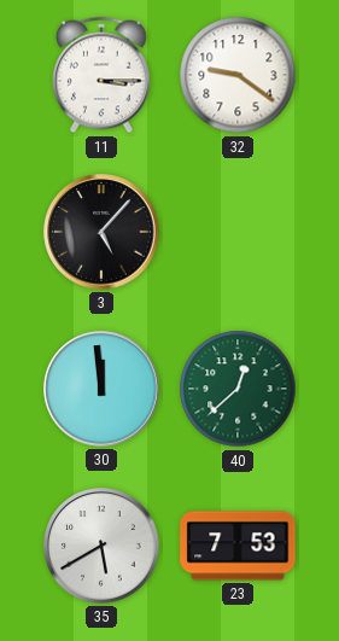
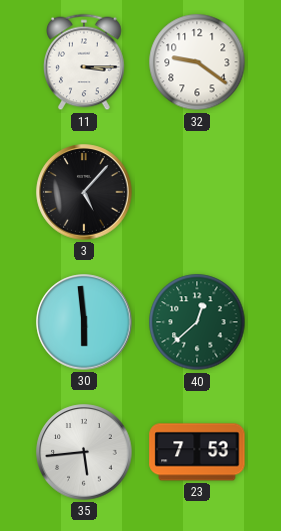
30: 11:59 -> 5:59 (84, 322)
35: 5:40 -> 5:44 (84, 452)
